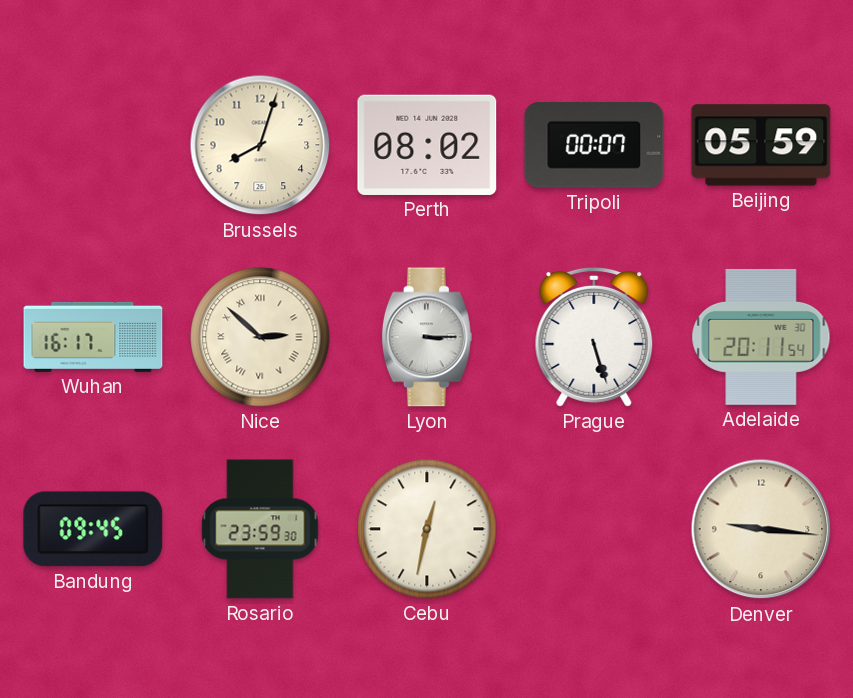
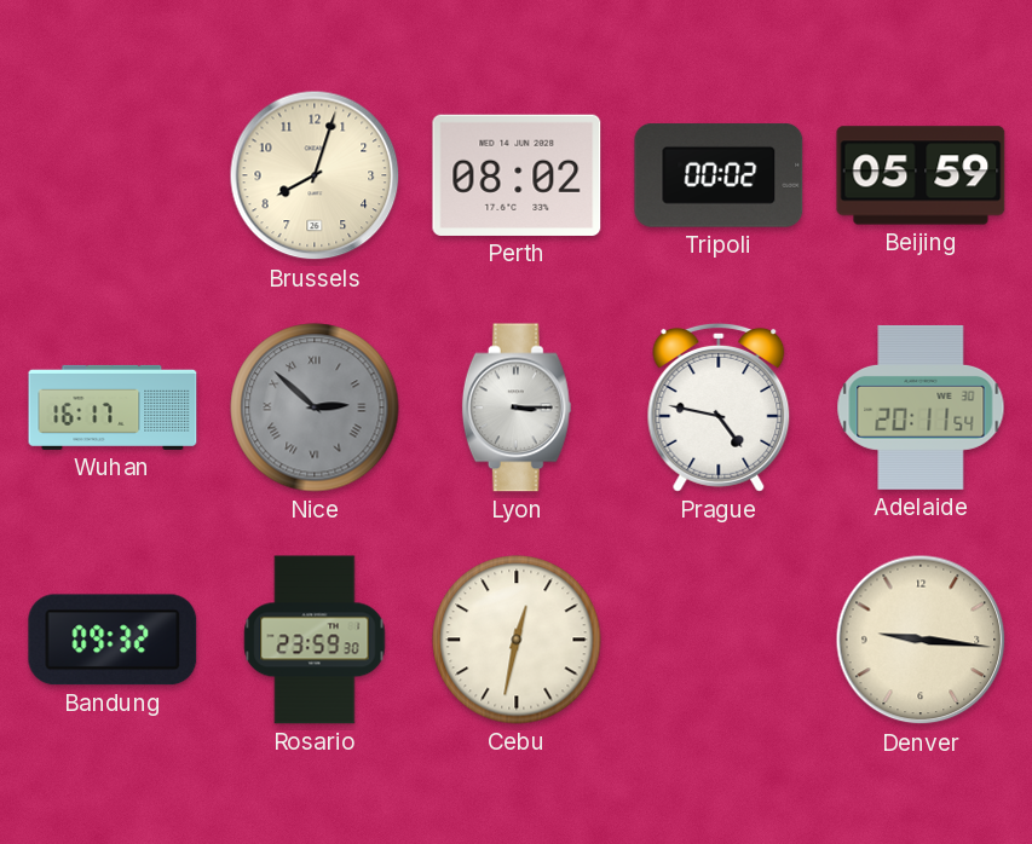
Tripoli: 00:07 -> 00:02 (719, 177)
Nice dial: cream -> grey (315, 407)
Prague: 5:27 -> 4:47 (719, 407)
Bandung: 09:45 -> 09:32 (113, 640)
